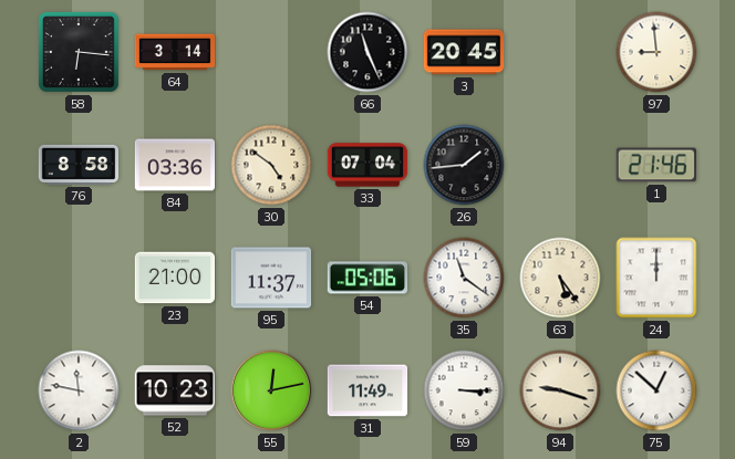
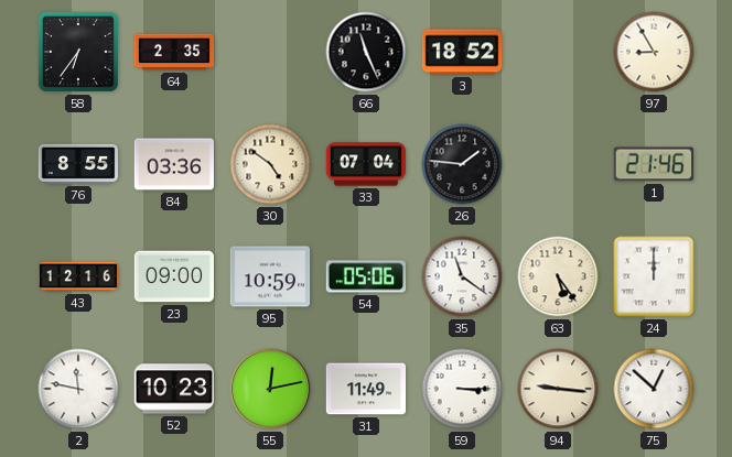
58: 6:16 -> 6:36 (79, 53)
64: 3:14 -> 2:35 (174, 52)
3: 20:45 -> 18:52 (462, 52)
97: 8:59 -> 8:55 (654, 52)
76: 8:58 -> 8:55 (78, 164)
26: 1:44 -> 1:46 (462, 164)
43: none -> 12:16 (78, 276)
23: 21:00 -> 09:00 (174, 276)
95: 11:37 -> 10:59 (270, 276)
94: 9:18 -> 9:16 (558, 389)
